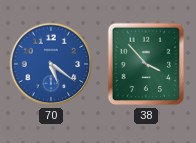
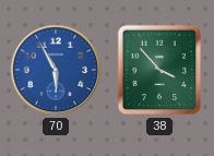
70: 5:21 -> 5:55 (56, 70)
